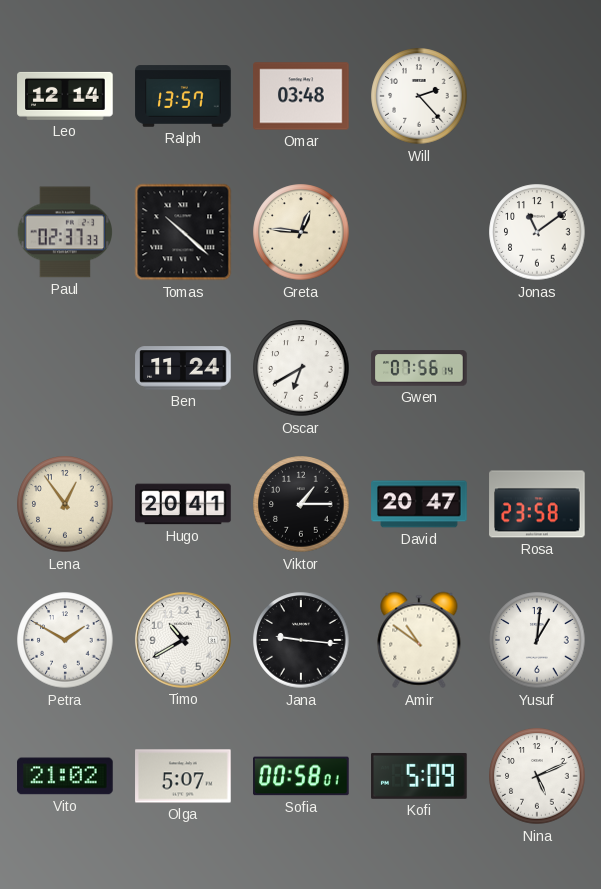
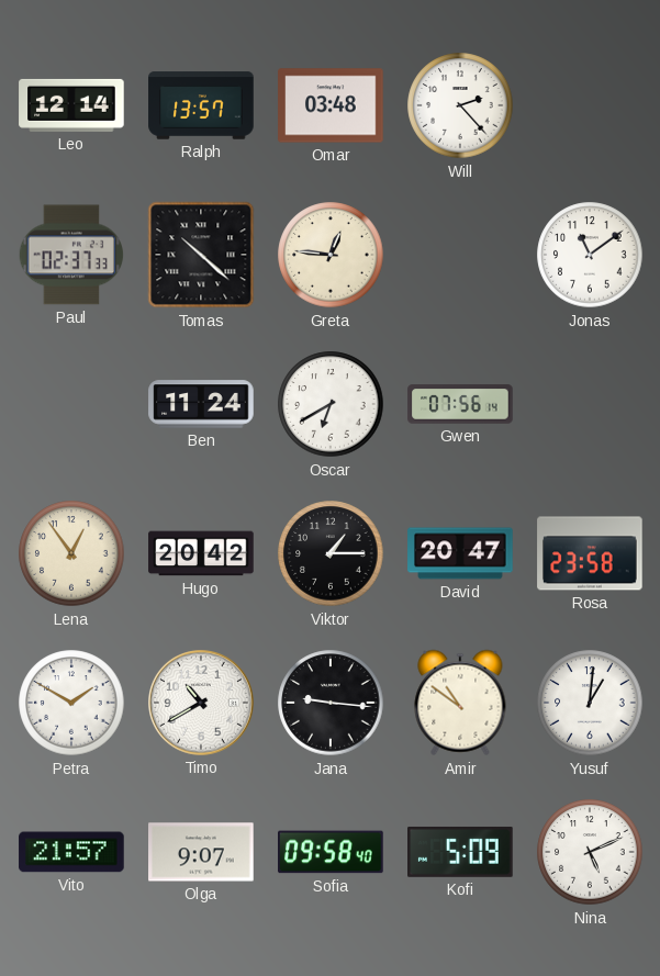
Hugo: 20:41 -> 20:42 (201, 553)
Vito: 21:02 -> 21:57 (71, 852)
Olga: 5:07 -> 9:07 (201, 852)
Sofia: 00:58 -> 09:58 (331, 852)
